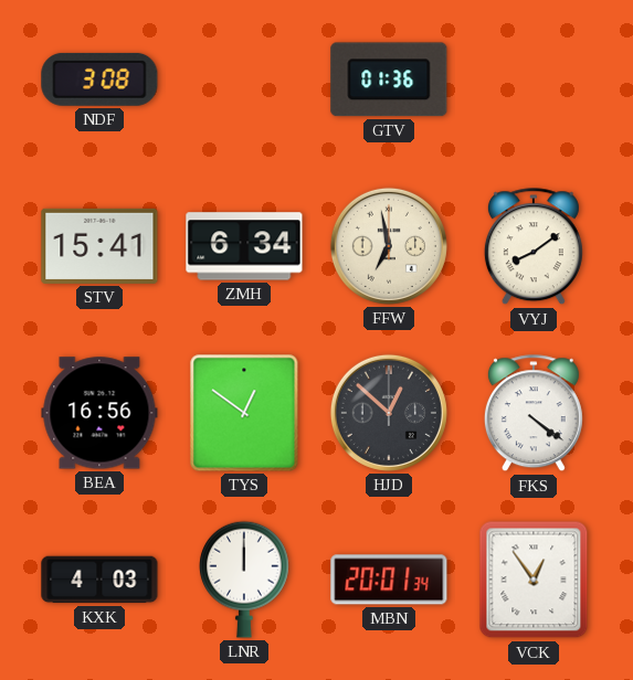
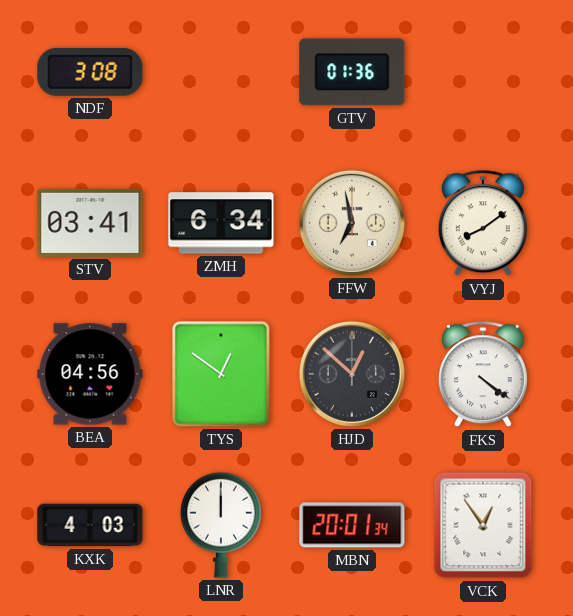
STV: 15:41 -> 03:41 (90, 223)
BEA: 16:56 -> 04:56 (90, 374)
